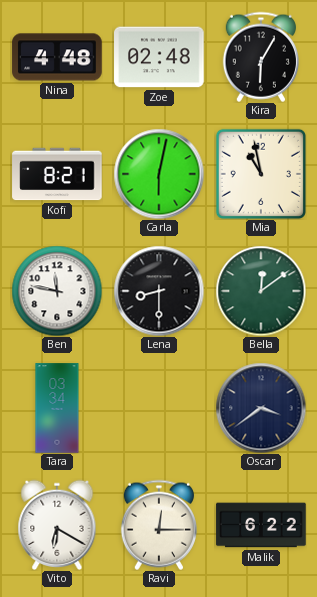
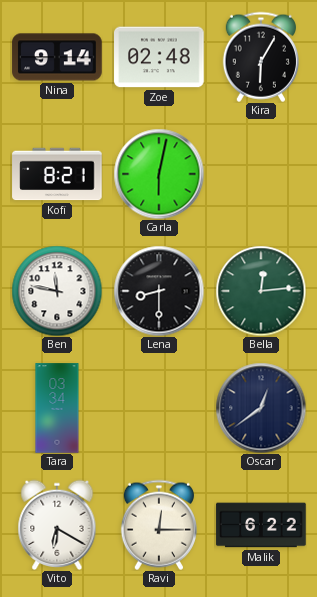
Nina: 4:48 -> 9:14 (57, 57)
Mia: 10:58 -> none (261, 174)
Bella: 12:09 -> 12:14 (261, 291)
Oscar: 3:39 -> 12:39 (261, 408)
